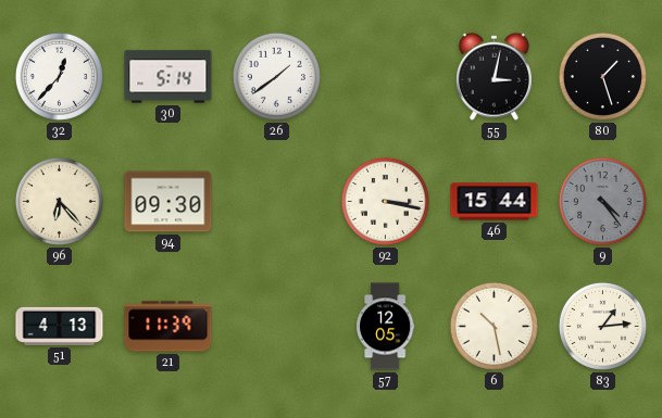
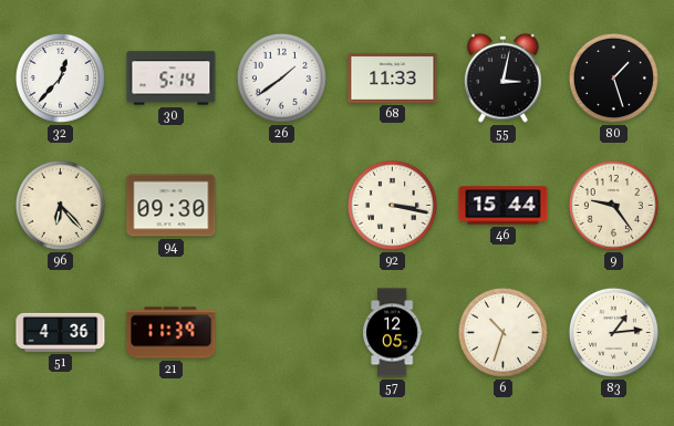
68: none -> 11:33 (393, 79)
9: 4:24 -> 9:24 (613, 205)
9 dial: grey -> cream (613, 205)
51: 4:13 -> 4:36 (61, 332)
6: 10:28 -> 10:33 (502, 332)
